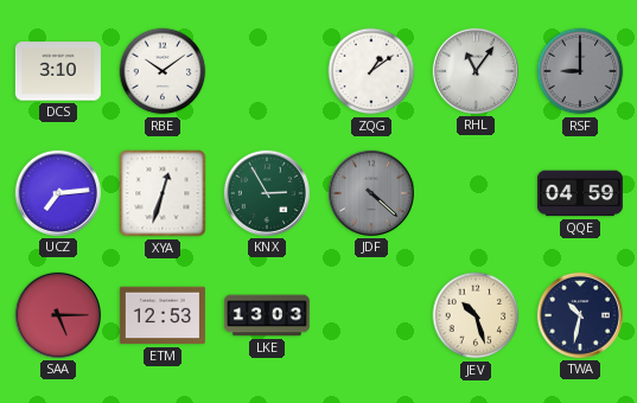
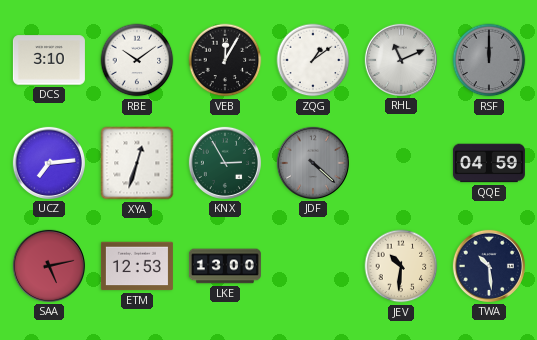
VEB: none -> 12:05 (225, 60)
RHL: 11:06 -> 11:11 (401, 60)
RSF: 9:00 -> 12:00 (489, 60)
SAA: 5:15 -> 5:13 (49, 266)
LKE: 13:03 -> 13:00 (225, 266)
JEV: 10:27 -> 10:31 (401, 266)
TWA: 10:32 -> 10:29 (489, 266)
